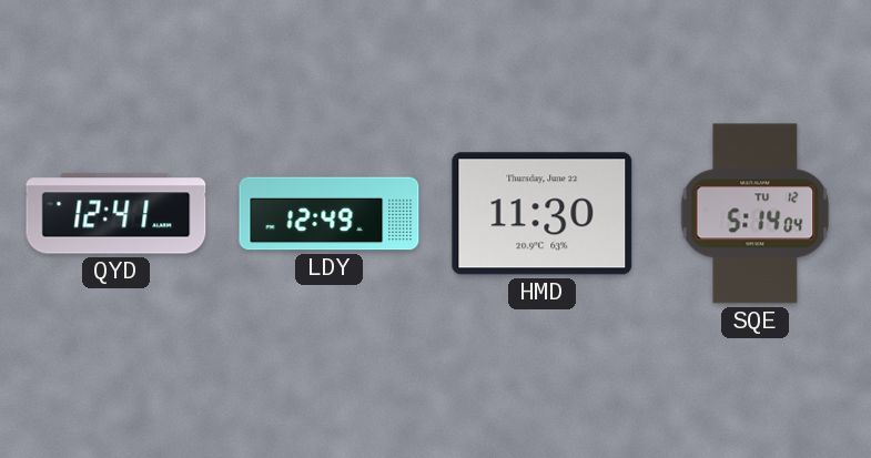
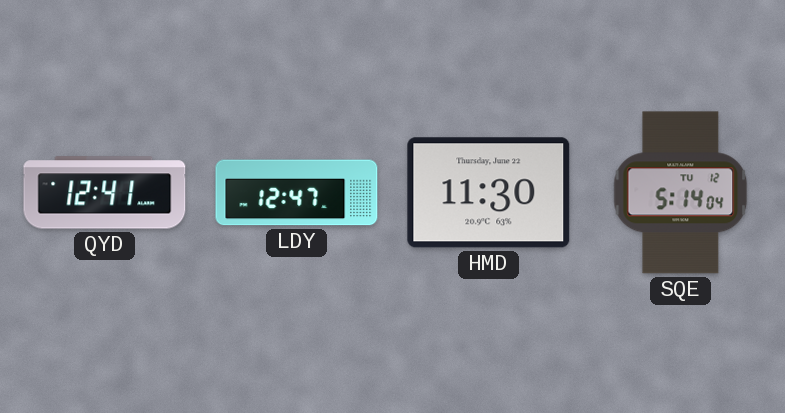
LDY: 12:49 -> 12:47 (297, 193)
